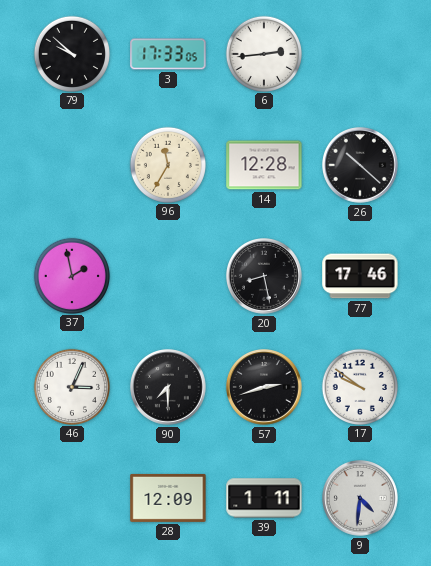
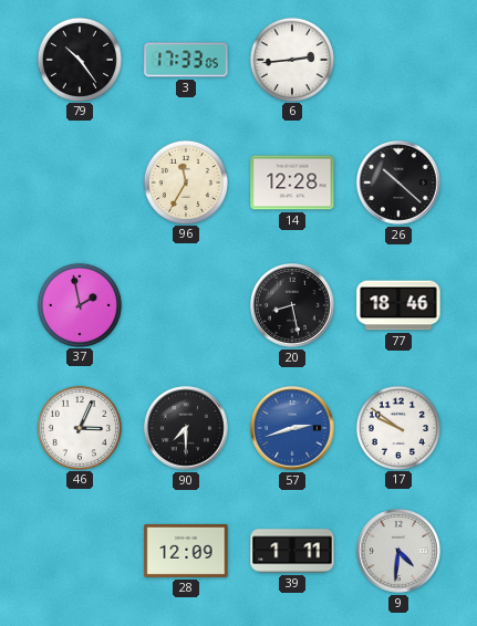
79: 9:52 -> 10:24 (79, 59)
77: 17:46 -> 18:46 (398, 305)
57 dial: black -> blue (293, 429)
